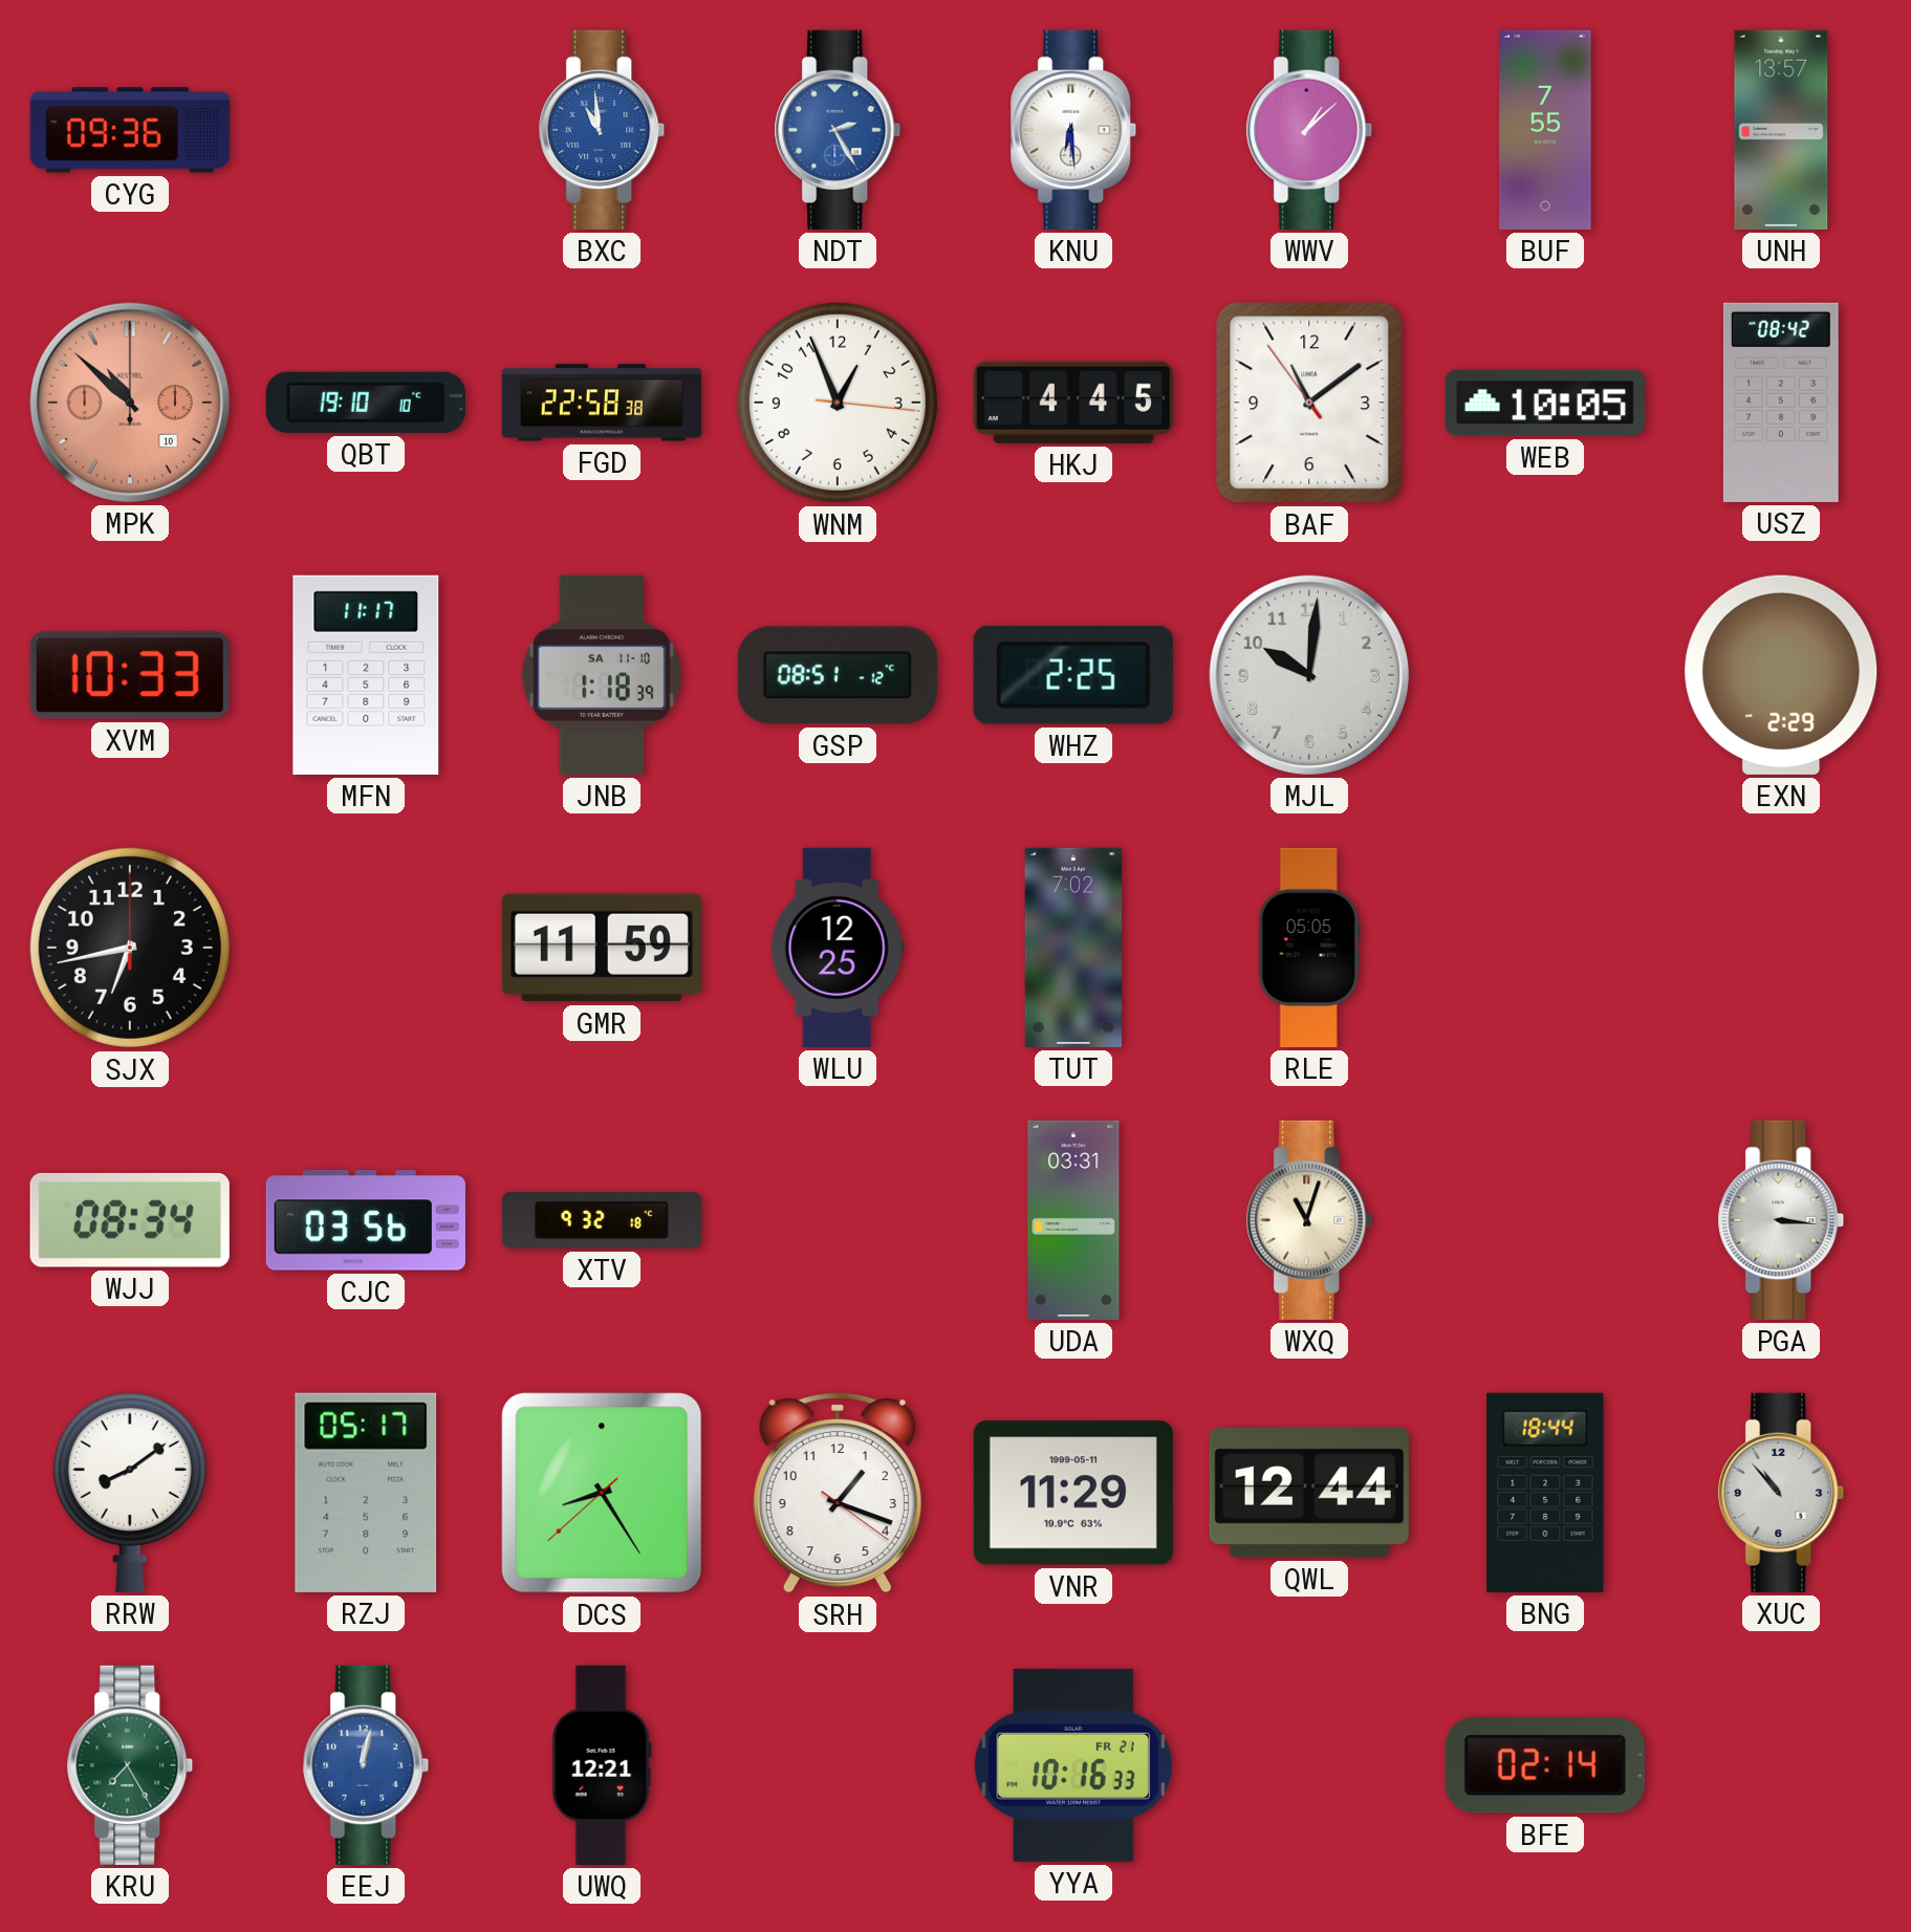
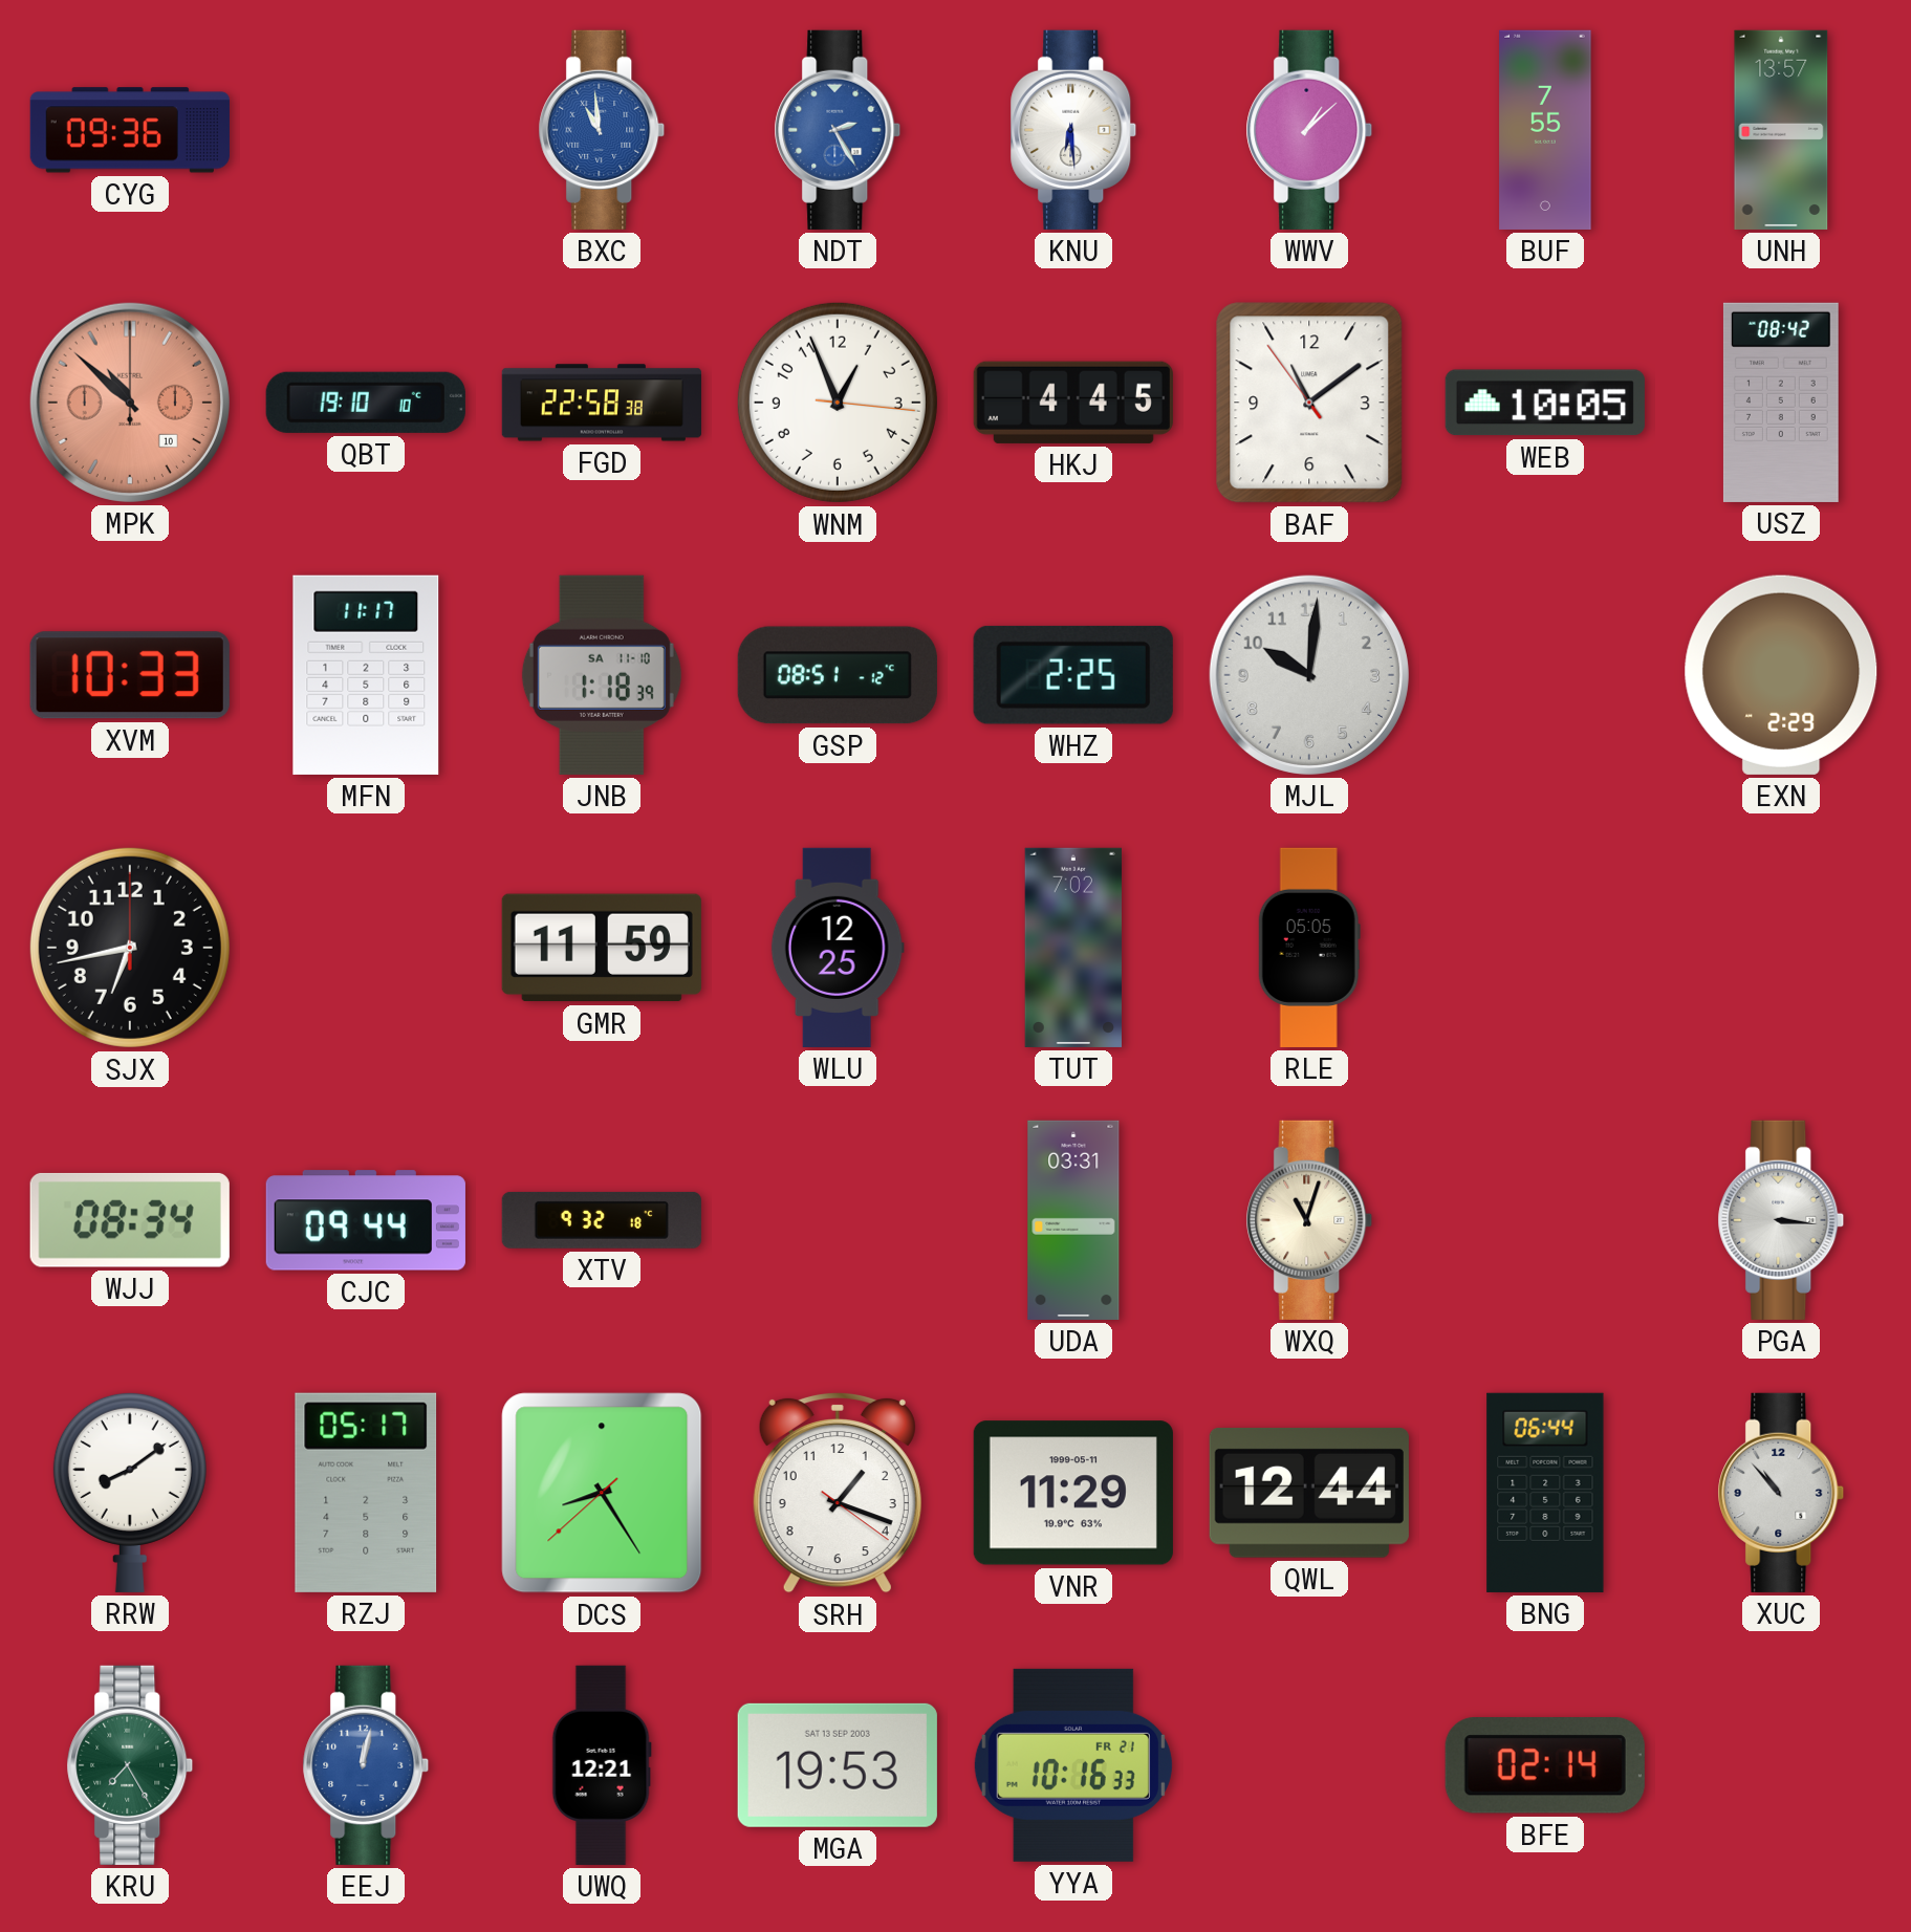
CJC: 03:56 -> 09:44 (366, 1220)
BNG: 18:44 -> 06:44 (1545, 1493)
MGA: none -> 19:53 (838, 1765)
